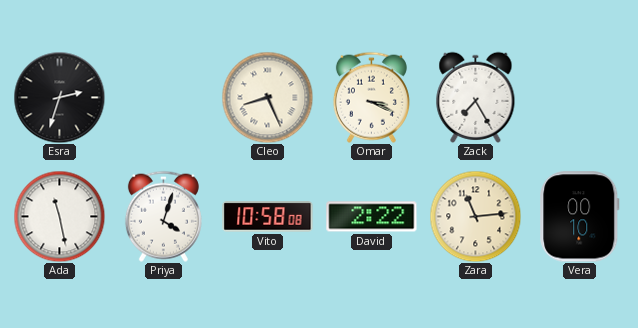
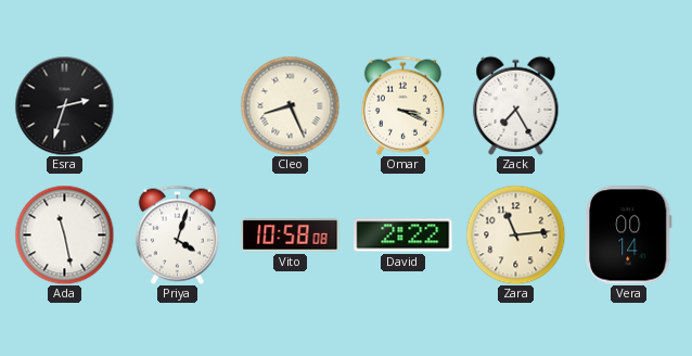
Vera: 00:10 -> 00:14 (629, 236)
